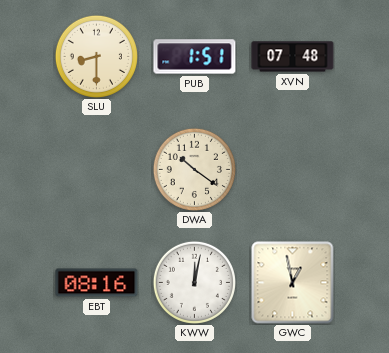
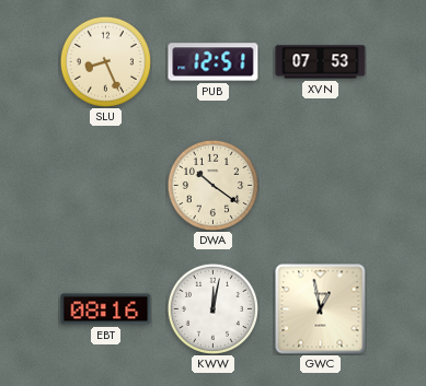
SLU: 8:30 -> 8:26 (105, 61)
PUB: 1:51 -> 12:51 (214, 62)
XVN: 07:48 -> 07:53 (321, 62)
